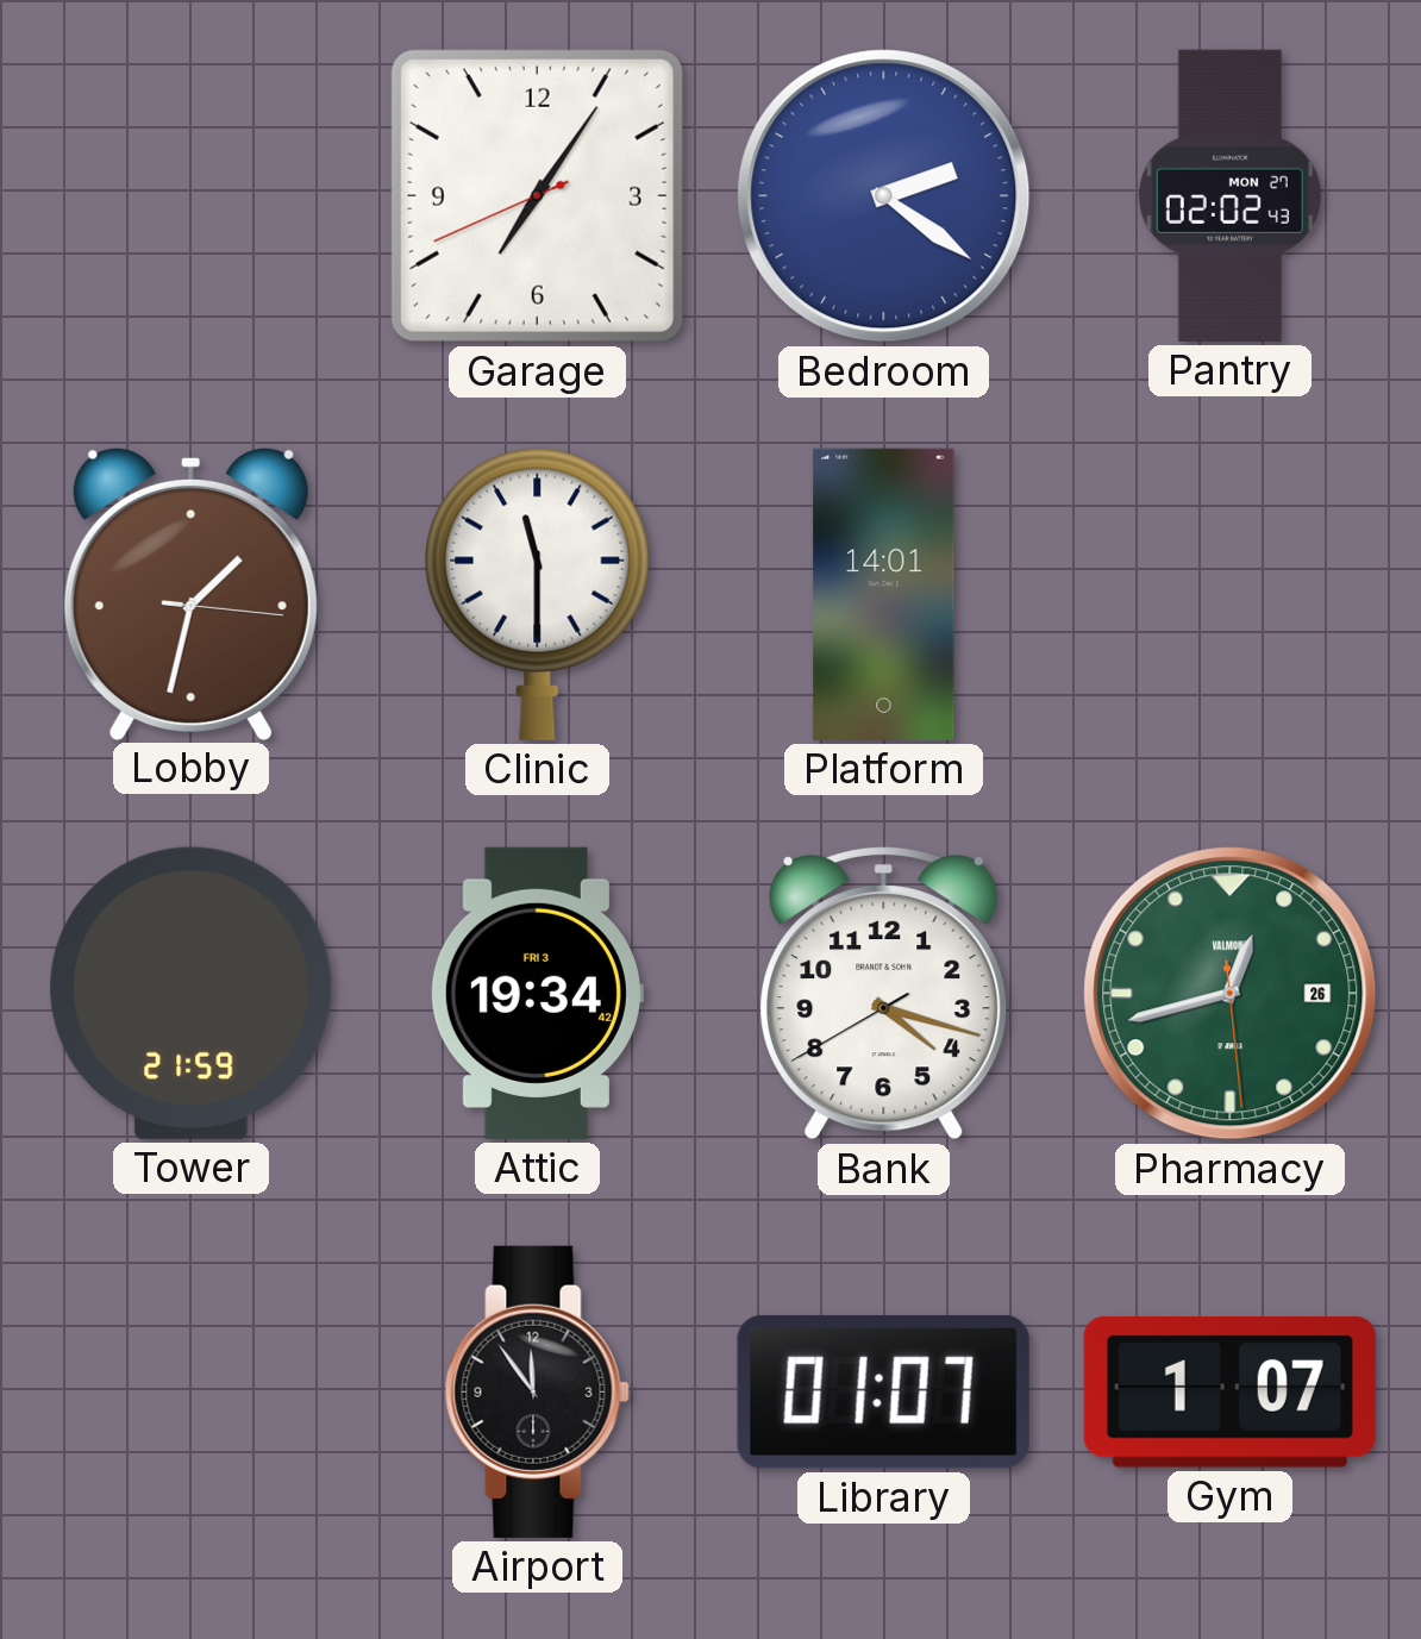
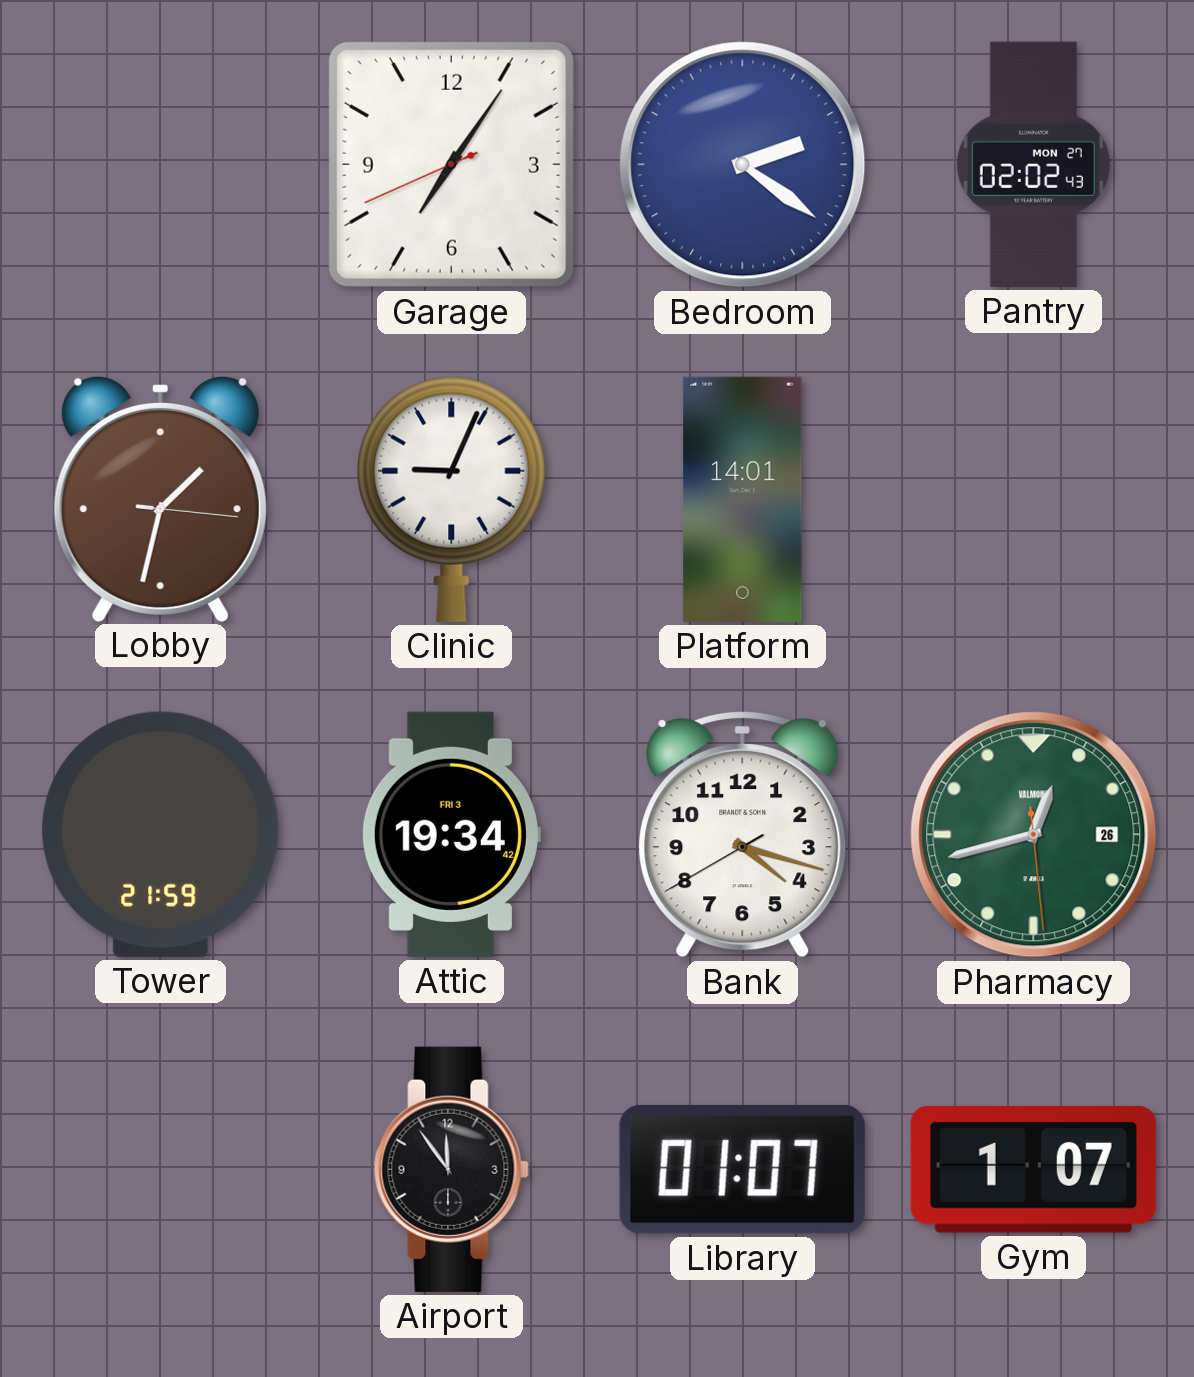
Clinic: 11:30 -> 9:04 (452, 499)
